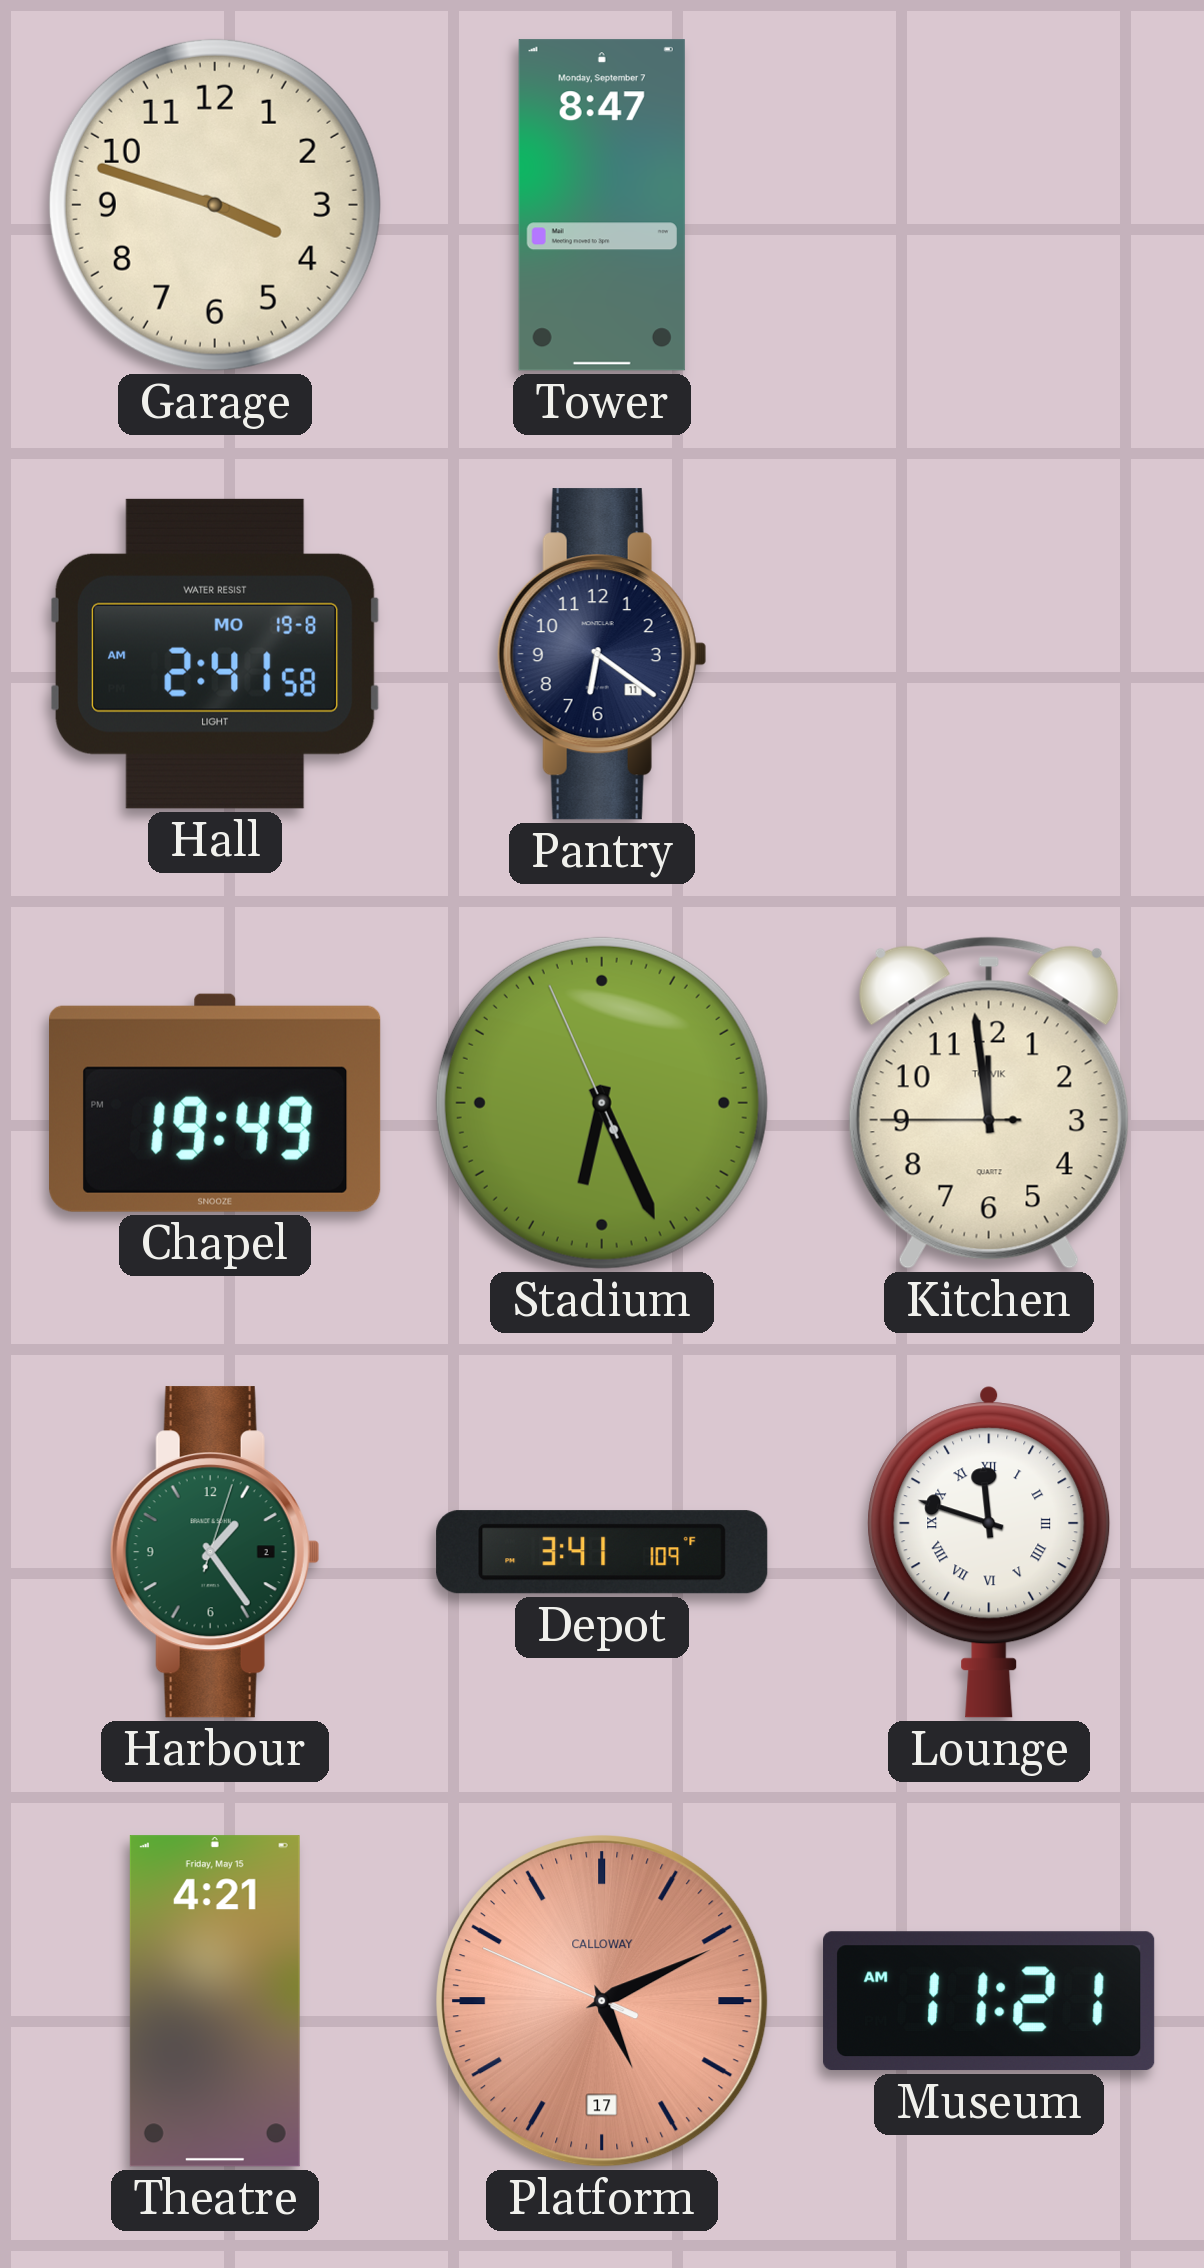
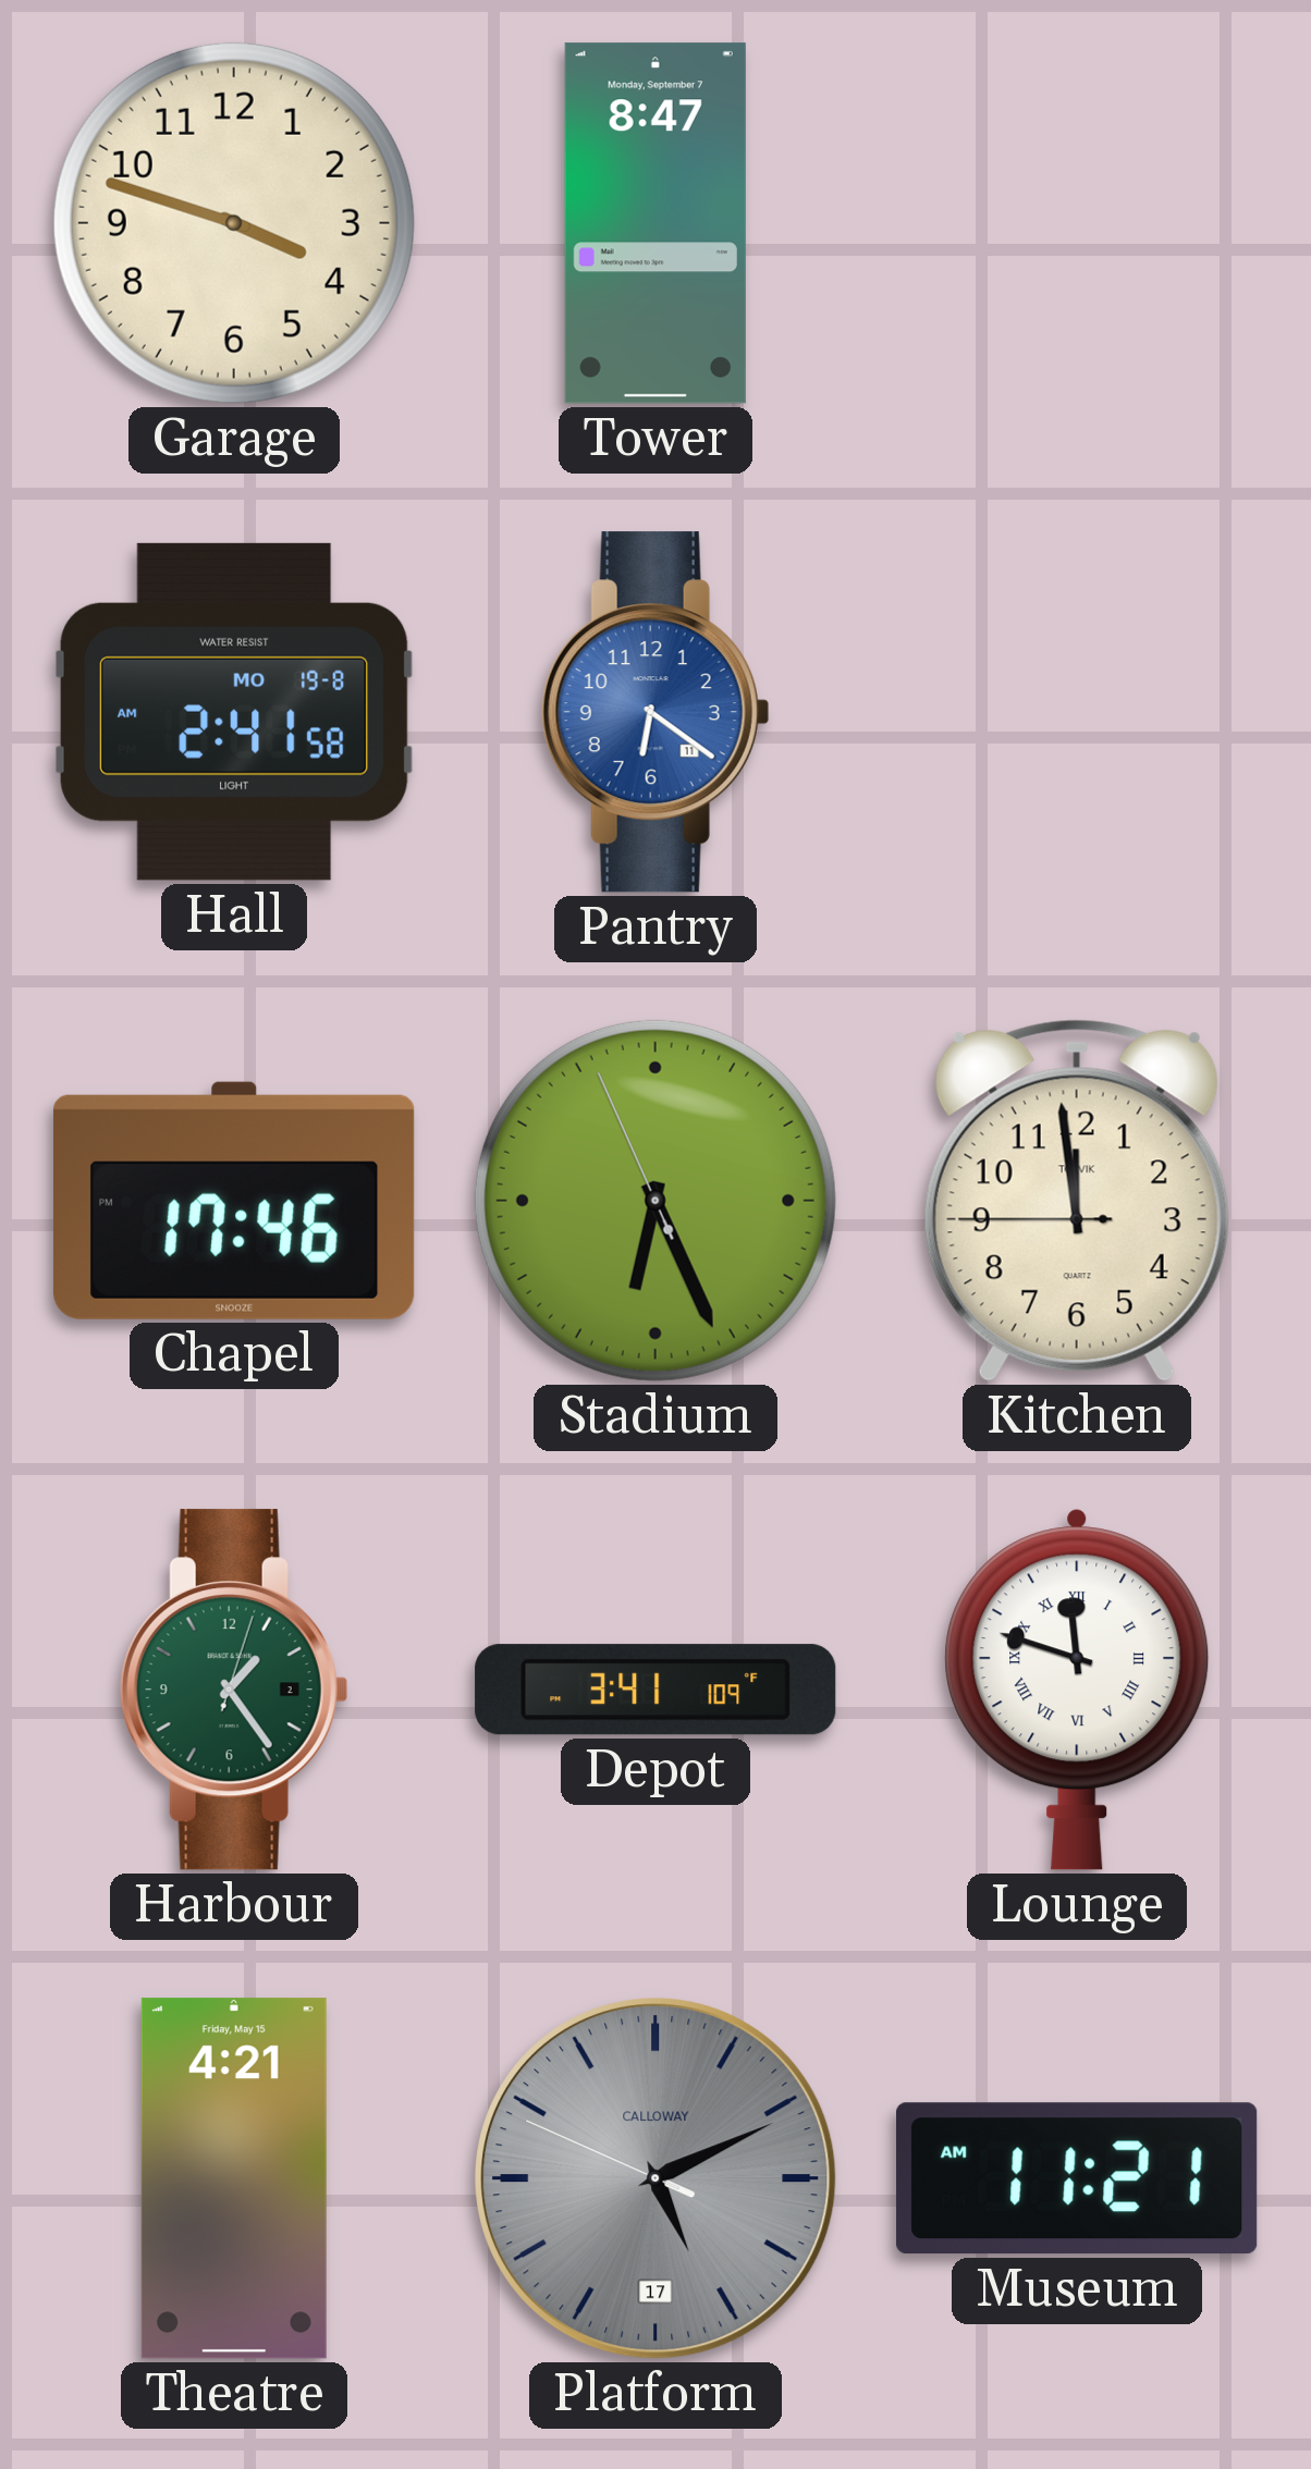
Pantry dial: navy -> blue (655, 712)
Chapel: 19:49 -> 17:46 (234, 1201)
Platform dial: salmon -> grey (655, 2178)
